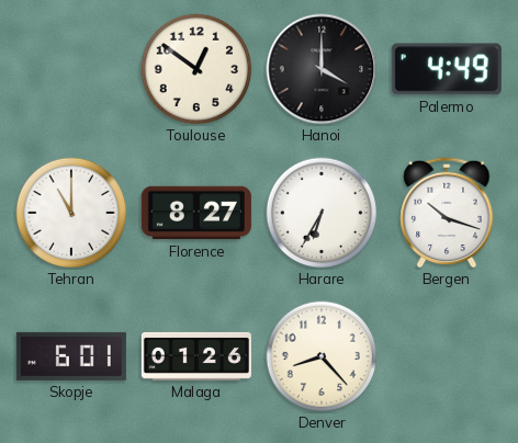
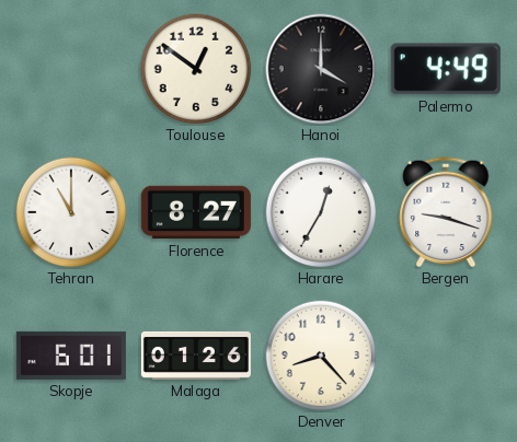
Harare: 6:35 -> 12:35 (321, 212)
Bergen: 10:18 -> 9:18 (446, 212)
